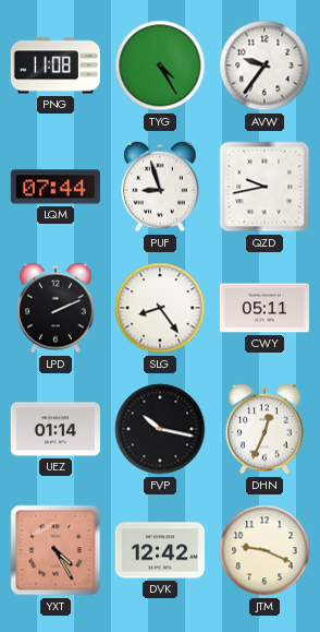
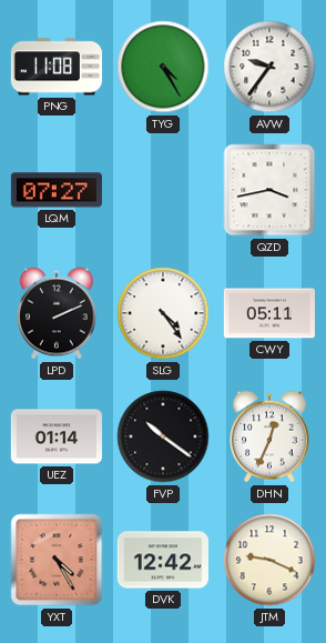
LQM: 07:44 -> 07:27 (57, 190)
PUF: 8:57 -> none (160, 187)
QZD: 9:43 -> 3:43 (269, 190)
SLG: 8:24 -> 4:24 (163, 313)
FVP: 10:17 -> 10:21 (163, 436)
